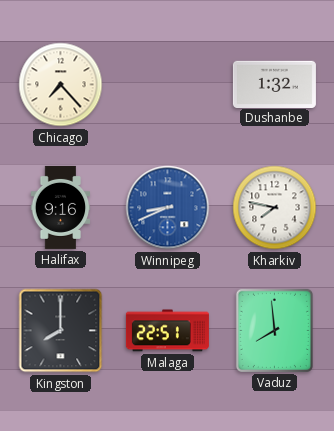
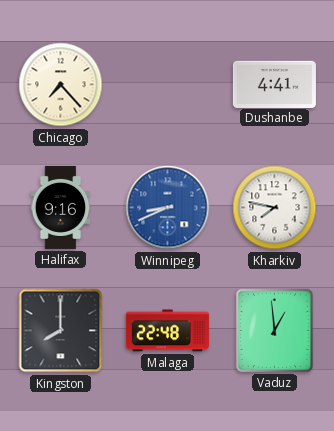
Dushanbe: 1:32 -> 4:41 (274, 84)
Malaga: 22:51 -> 22:48 (167, 331)
Vaduz: 7:59 -> 12:59 (274, 330)
